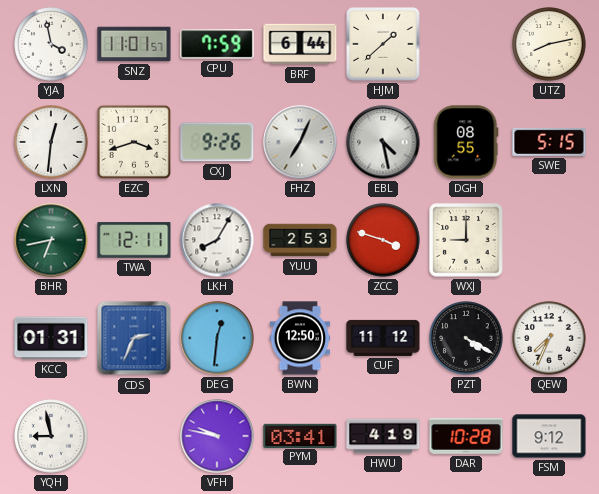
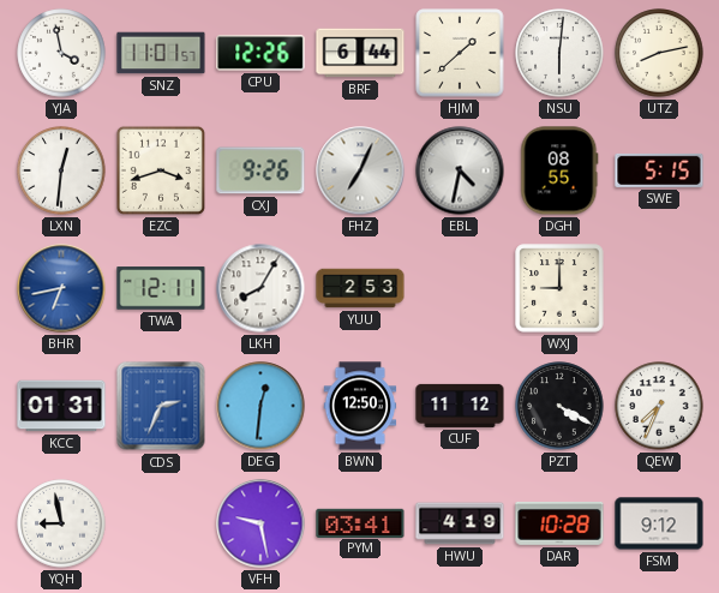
CPU: 7:59 -> 12:26 (260, 53)
NSU: none -> 6:01 (559, 53)
EBL: 4:28 -> 4:32 (460, 170)
BHR dial: green -> blue (61, 288)
ZCC: 3:48 -> none (383, 240)
VFH: 9:47 -> 9:28 (260, 523)
